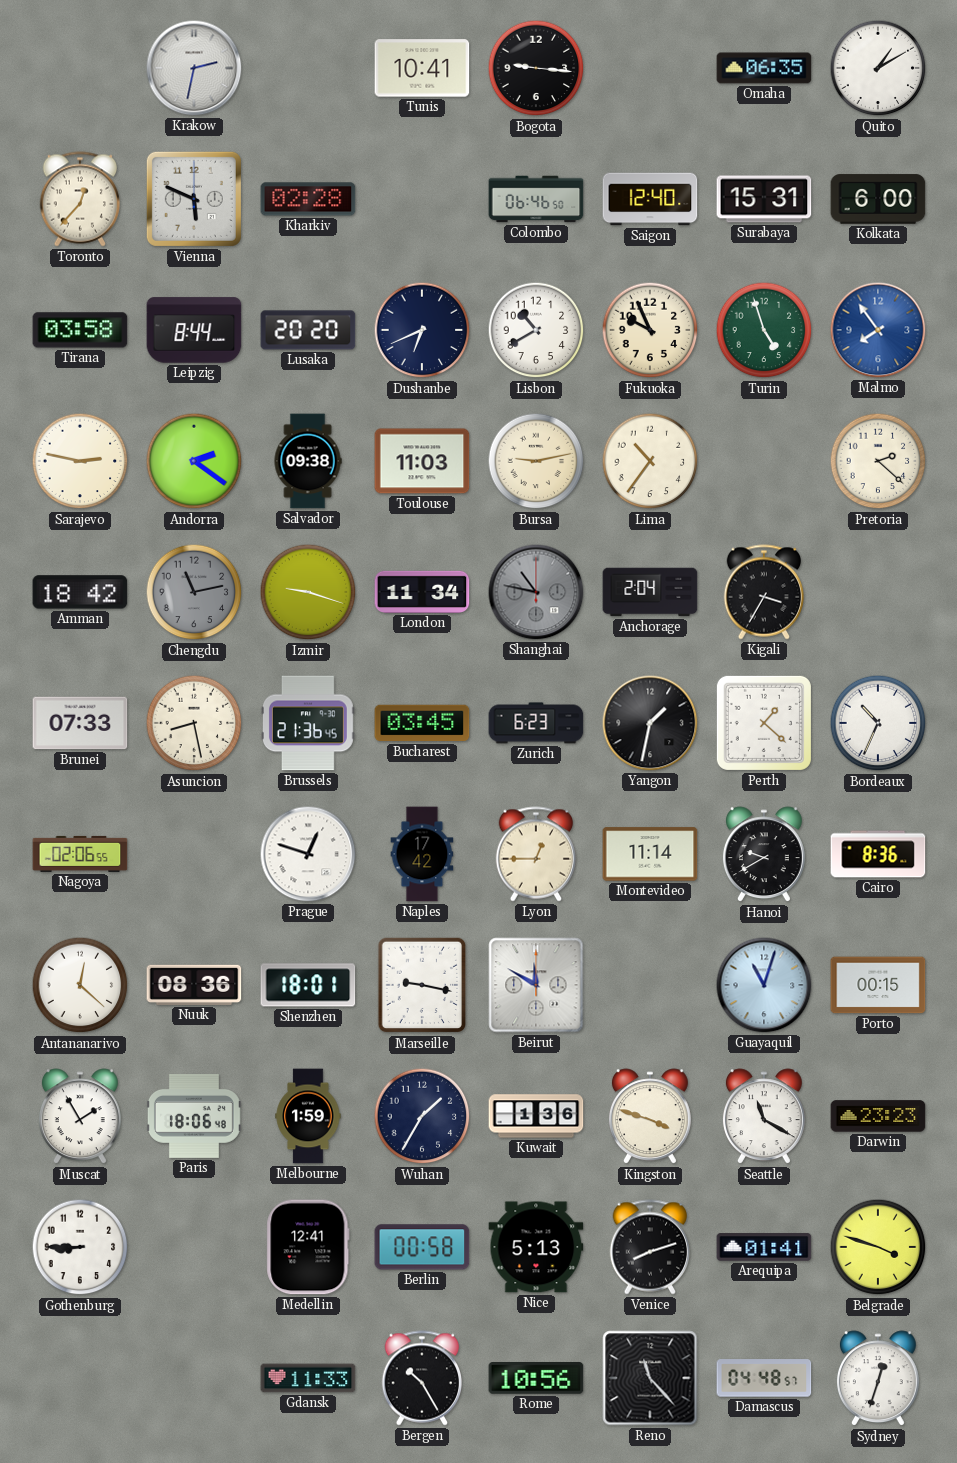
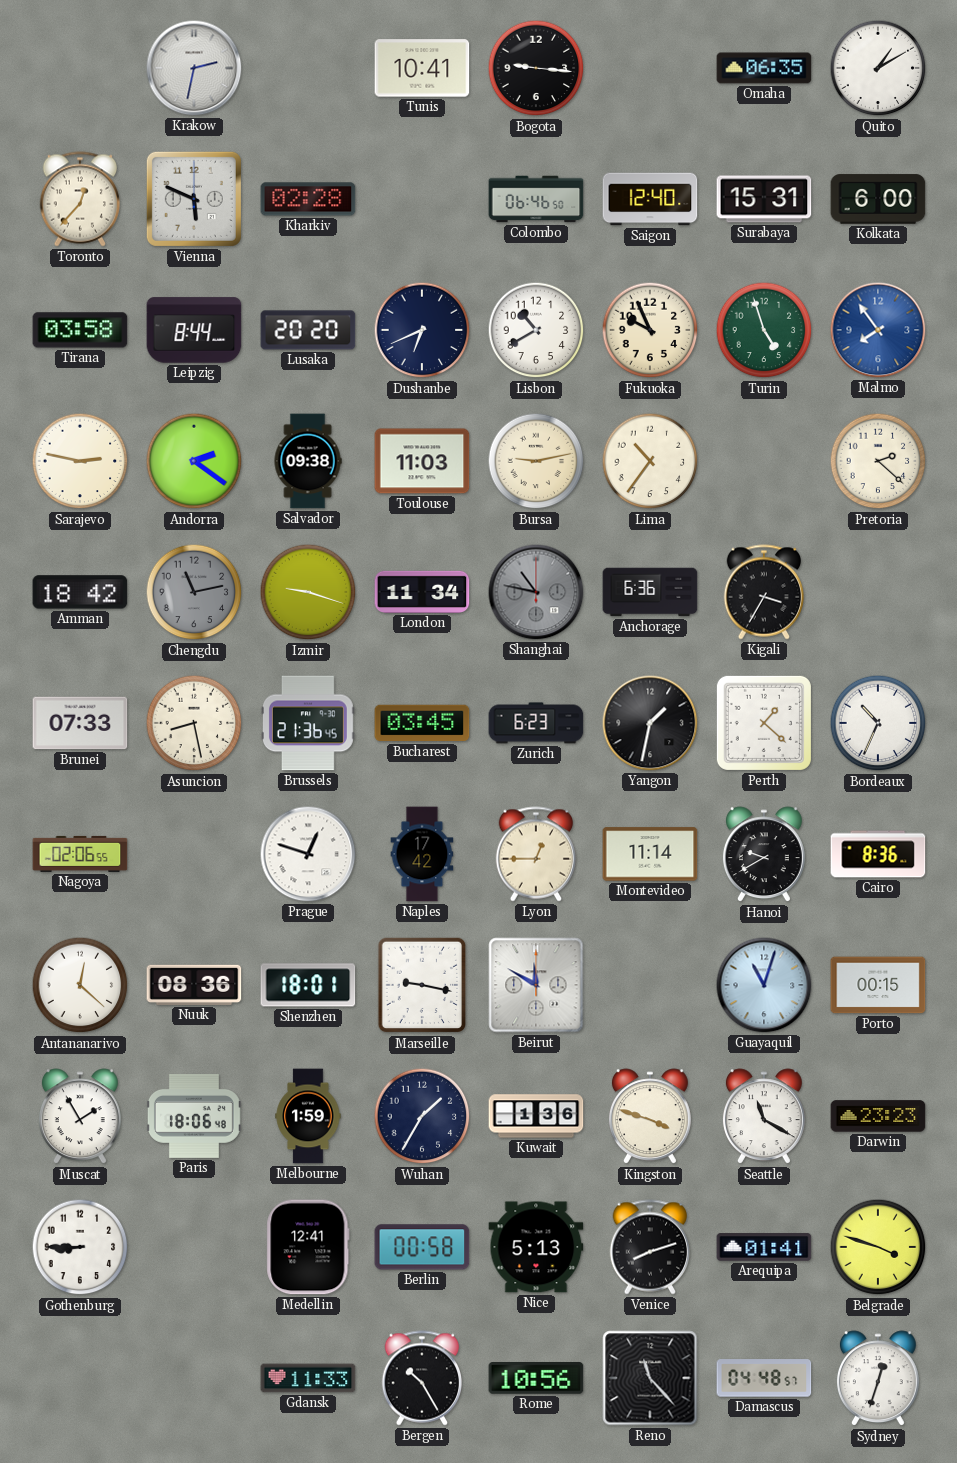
Anchorage: 2:04 -> 6:36 (650, 592)
